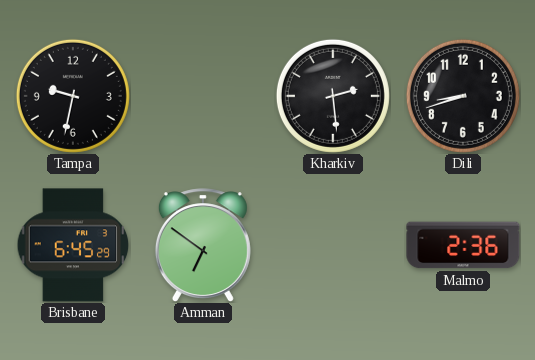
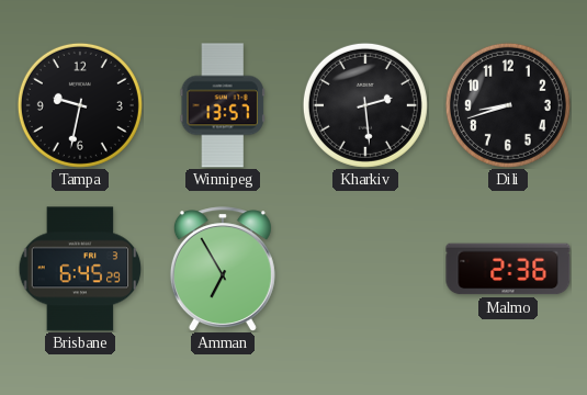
Winnipeg: none -> 13:57 (223, 105)
Amman: 6:51 -> 6:55 (223, 269)
